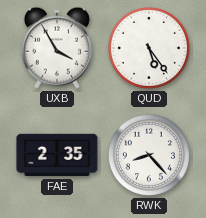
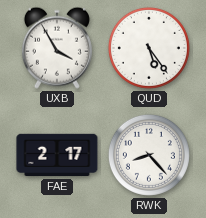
FAE: 2:35 -> 2:17 (57, 155)
